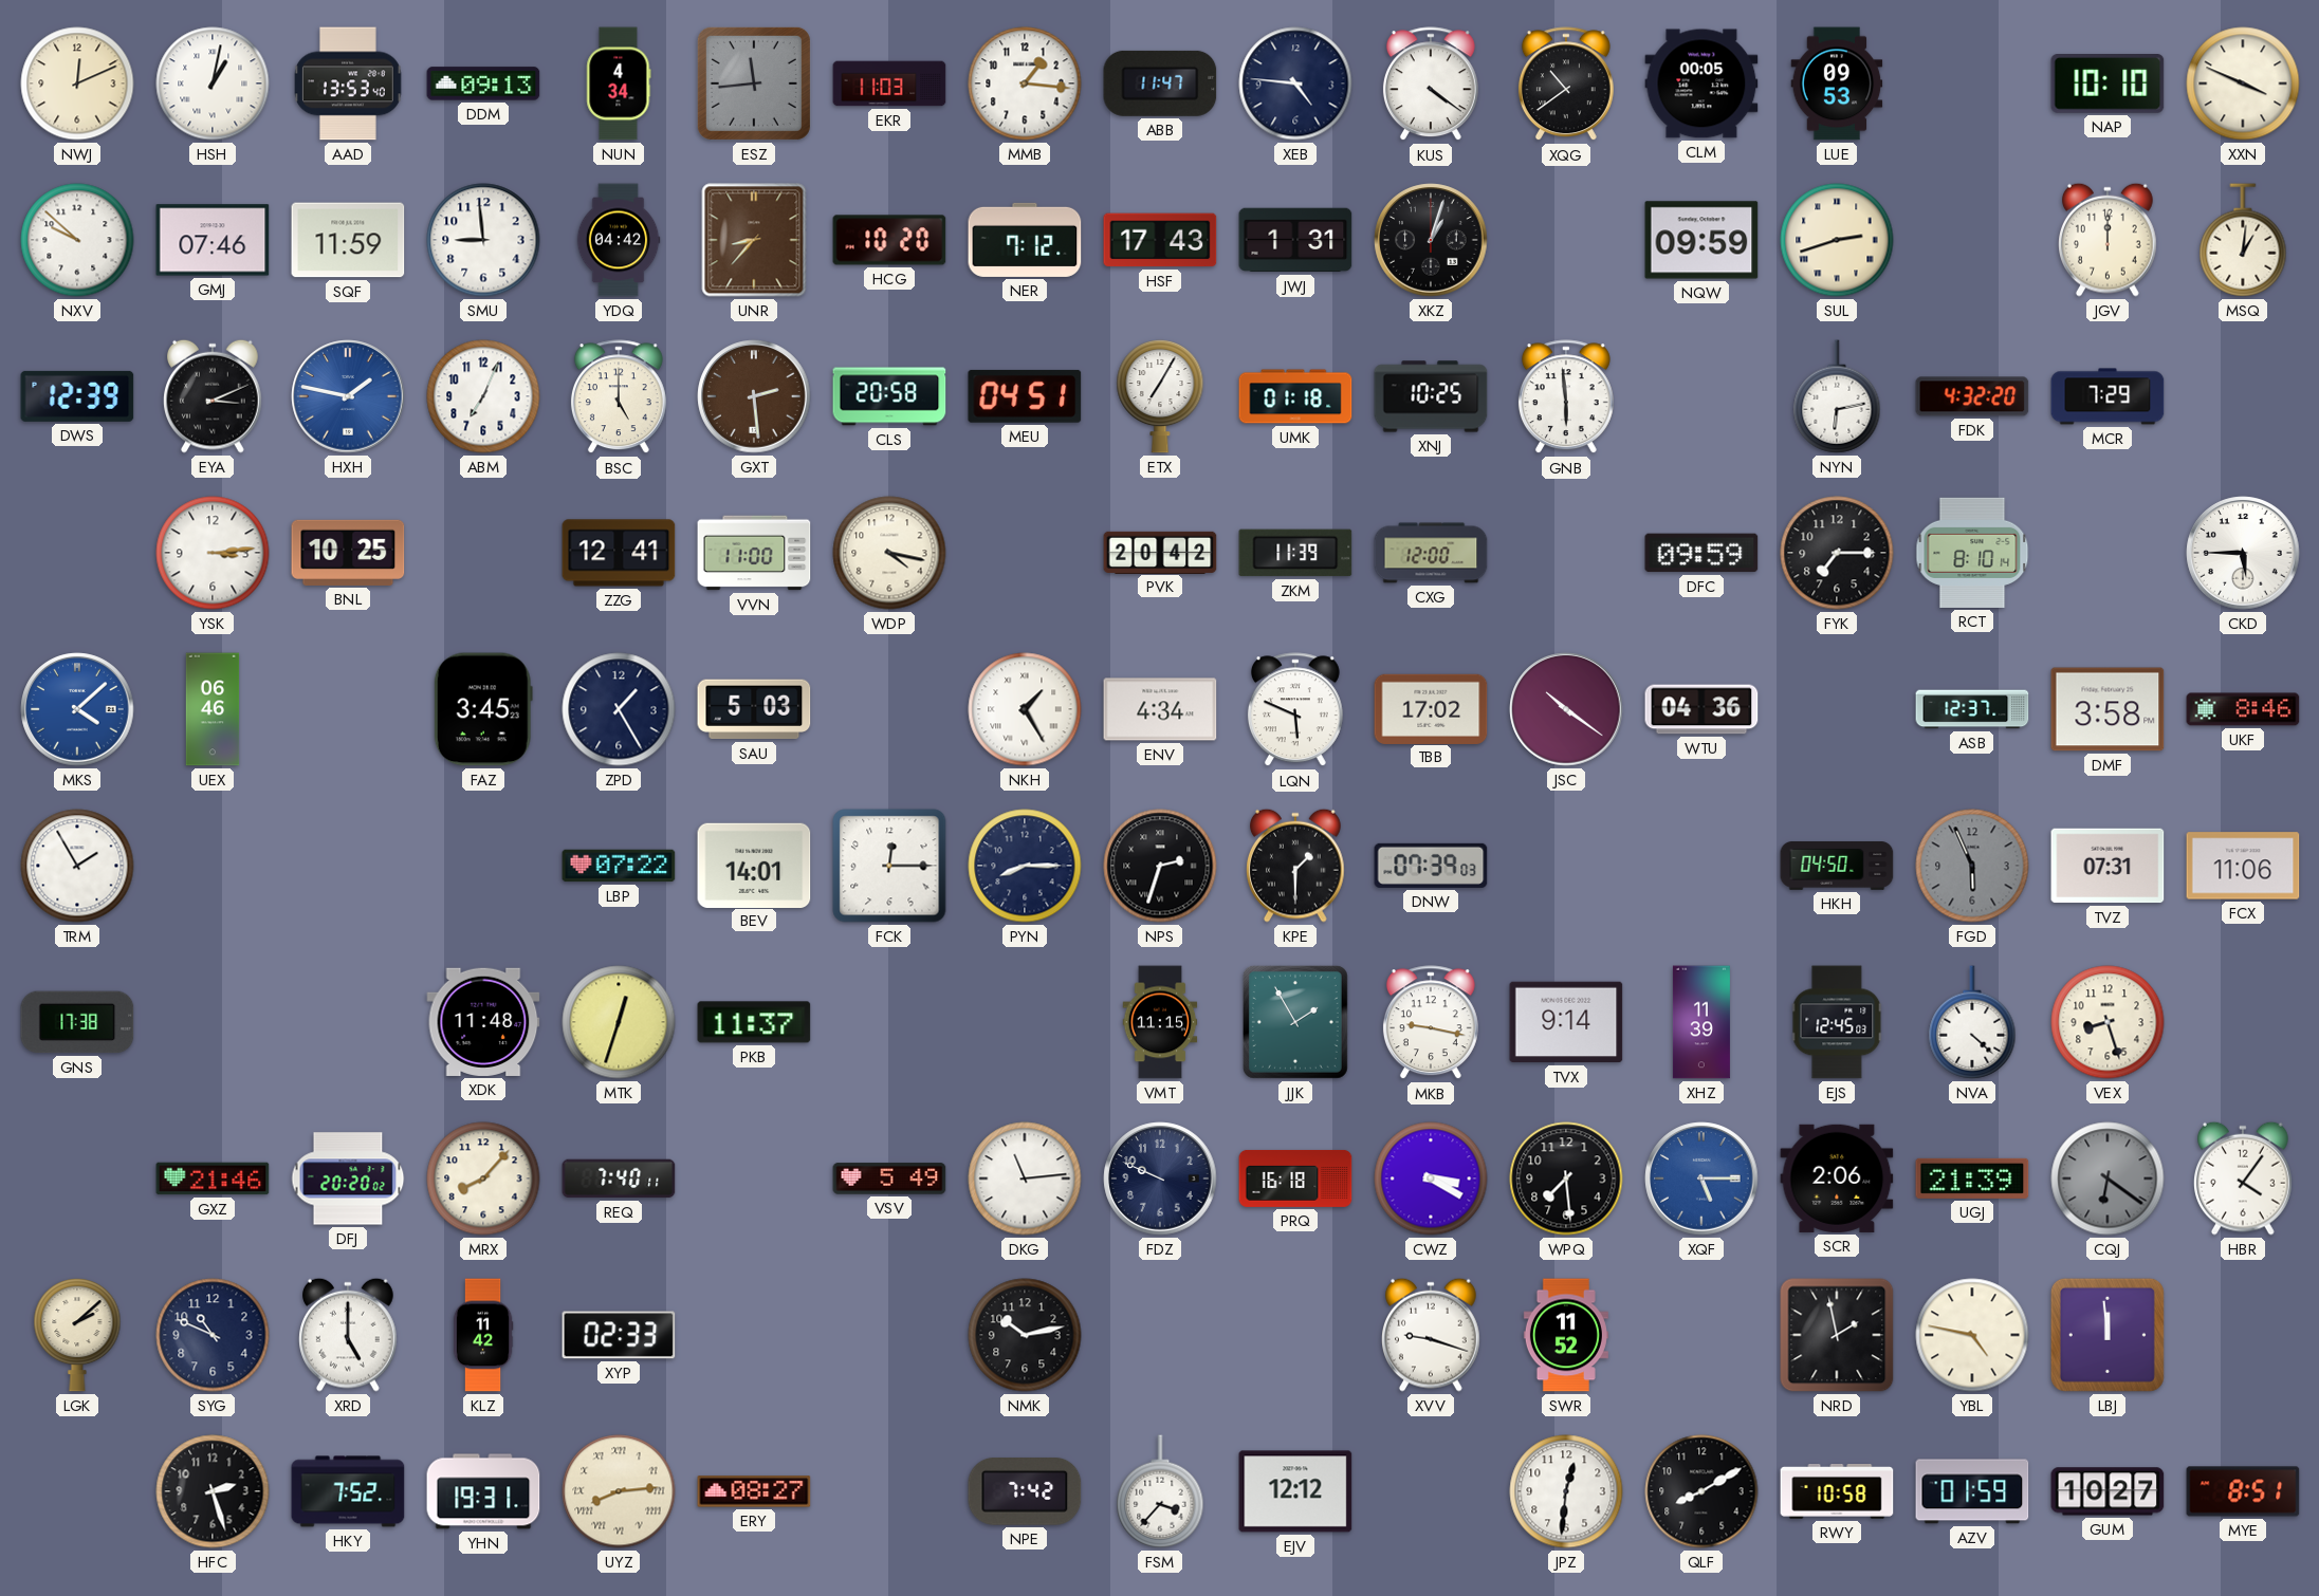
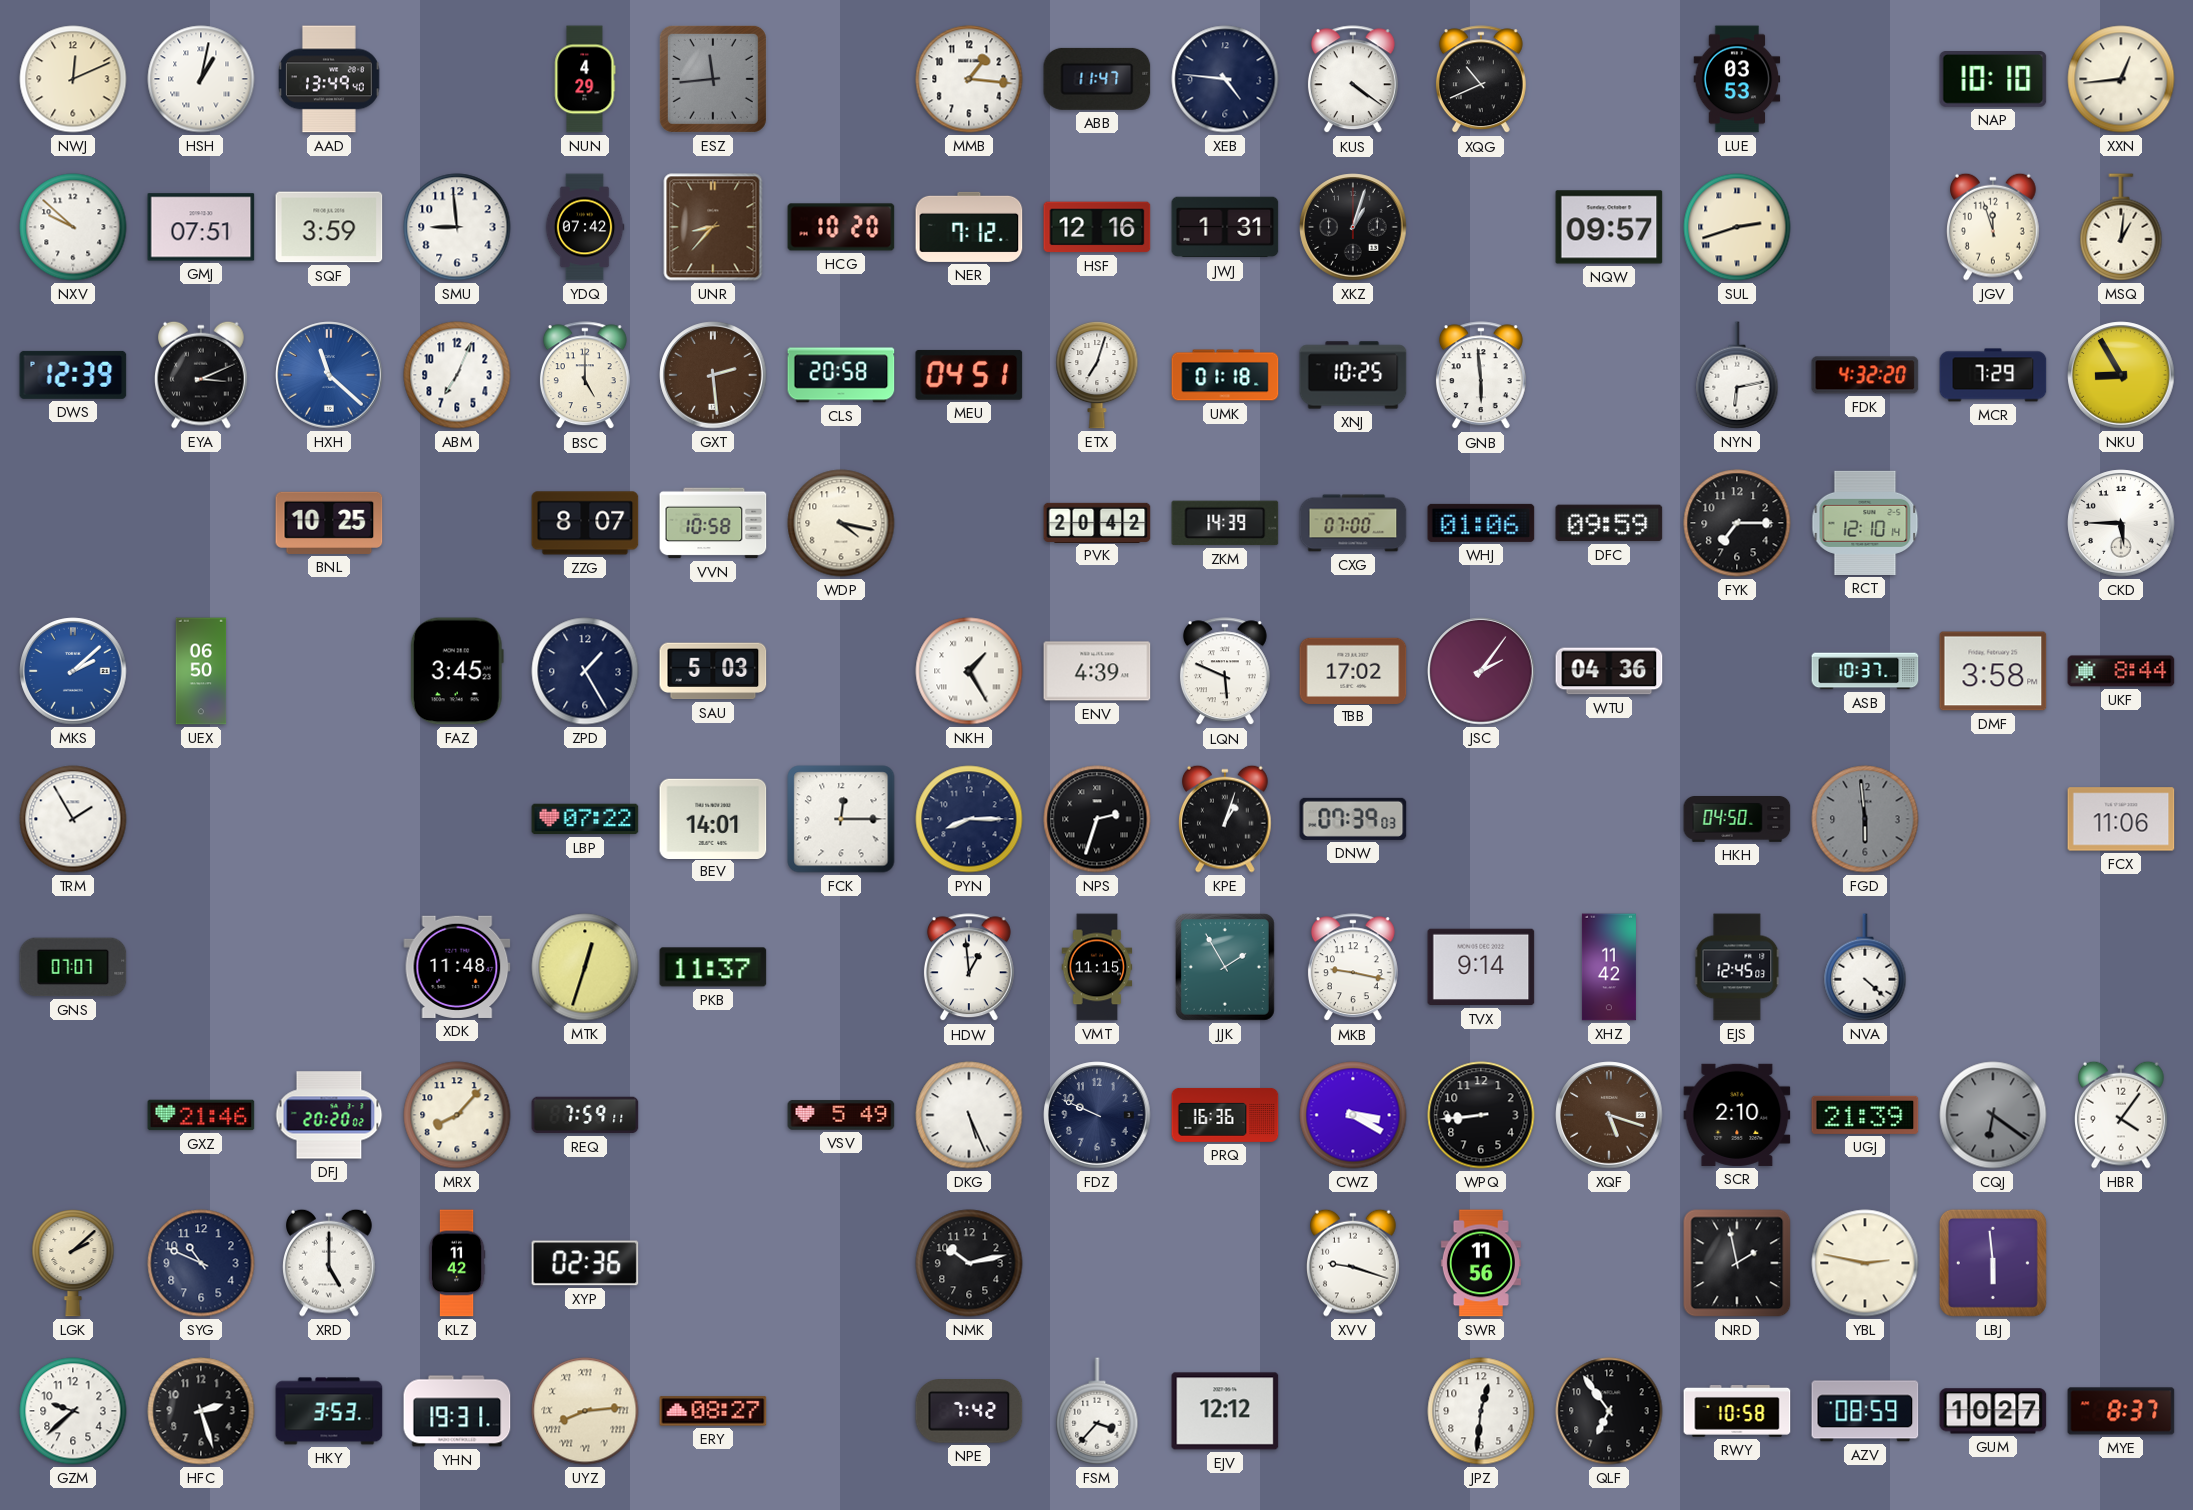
AAD: 13:53 -> 13:49 (330, 79)
DDM: 09:13 -> none (483, 83)
NUN: 4:34 -> 4:29 (585, 79)
EKR: 11:03 -> none (889, 83)
XQG: 10:39 -> 10:41 (1481, 80)
CLM: 00:05 -> none (1701, 83)
LUE: 09:53 -> 03:53 (1737, 79)
XXN: 3:49 -> 12:44 (2121, 79)
GMJ: 07:46 -> 07:51 (201, 227)
SQF: 11:59 -> 3:59 (329, 227)
YDQ: 04:42 -> 07:42 (585, 227)
HSF: 17:43 -> 12:16 (1097, 227)
NQW: 09:59 -> 09:57 (1609, 227)
JGV: 12:00 -> 11:57 (1994, 227)
HXH: 1:47 -> 11:22 (329, 375)
ETX: 7:05 -> 7:03 (1097, 375)
NKU: none -> 8:55 (2121, 375)
YSK: 3:14 -> none (213, 553)
ZZG: 12:41 -> 8:07 (585, 523)
VVN: 11:00 -> 10:58 (713, 523)
ZKM: 11:39 -> 14:39 (1225, 523)
CXG: 12:00 -> 07:00 (1353, 523)
WHJ: none -> 01:06 (1481, 523)
RCT: 8:10 -> 12:10 (1865, 523)
MKS: 4:08 -> 2:08 (73, 671)
UEX: 06:46 -> 06:50 (201, 671)
ENV: 4:34 -> 4:39 (1097, 671)
JSC: 10:21 -> 2:06 (1481, 671)
ASB: 12:37 -> 10:37 (1865, 671)
UKF: 8:46 -> 8:44 (2121, 671)
KPE: 1:30 -> 1:03 (1226, 819)
FGD: 5:56 -> 5:59 (1865, 819)
TVZ: 07:31 -> none (2108, 866)
GNS: 17:38 -> 07:07 (73, 967)
HDW: none -> 12:59 (969, 968)
XHZ: 11:39 -> 11:42 (1609, 967)
VEX: 8:27 -> none (2108, 1022)
REQ: 7:40 -> 7:59 (585, 1115)
DKG: 11:14 -> 5:26 (969, 1115)
PRQ: 16:18 -> 16:36 (1225, 1115)
WPQ: 7:29 -> 8:44 (1481, 1115)
XQF: 5:15 -> 5:18 (1609, 1115)
XQF dial: blue -> brown (1609, 1115)
SCR: 2:06 -> 2:10 (1737, 1115)
XYP: 02:33 -> 02:36 (585, 1263)
SWR: 11:52 -> 11:56 (1481, 1263)
YBL: 4:47 -> 2:47 (1865, 1263)
LBJ: 11:59 -> 5:59 (1993, 1263)
GZM: none -> 9:38 (73, 1411)
HKY: 7:52 -> 3:53 (329, 1411)
QLF: 8:10 -> 6:54 (1609, 1411)
AZV: 01:59 -> 08:59 (1865, 1411)
MYE: 8:51 -> 8:37 (2121, 1411)
